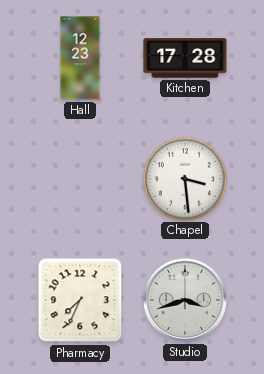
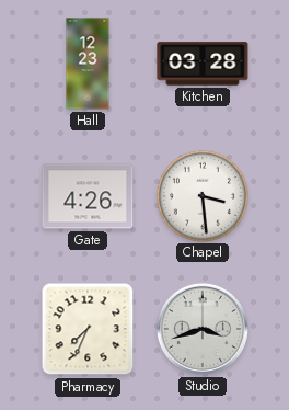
Kitchen: 17:28 -> 03:28 (203, 64)
Gate: none -> 4:26 (88, 196)
